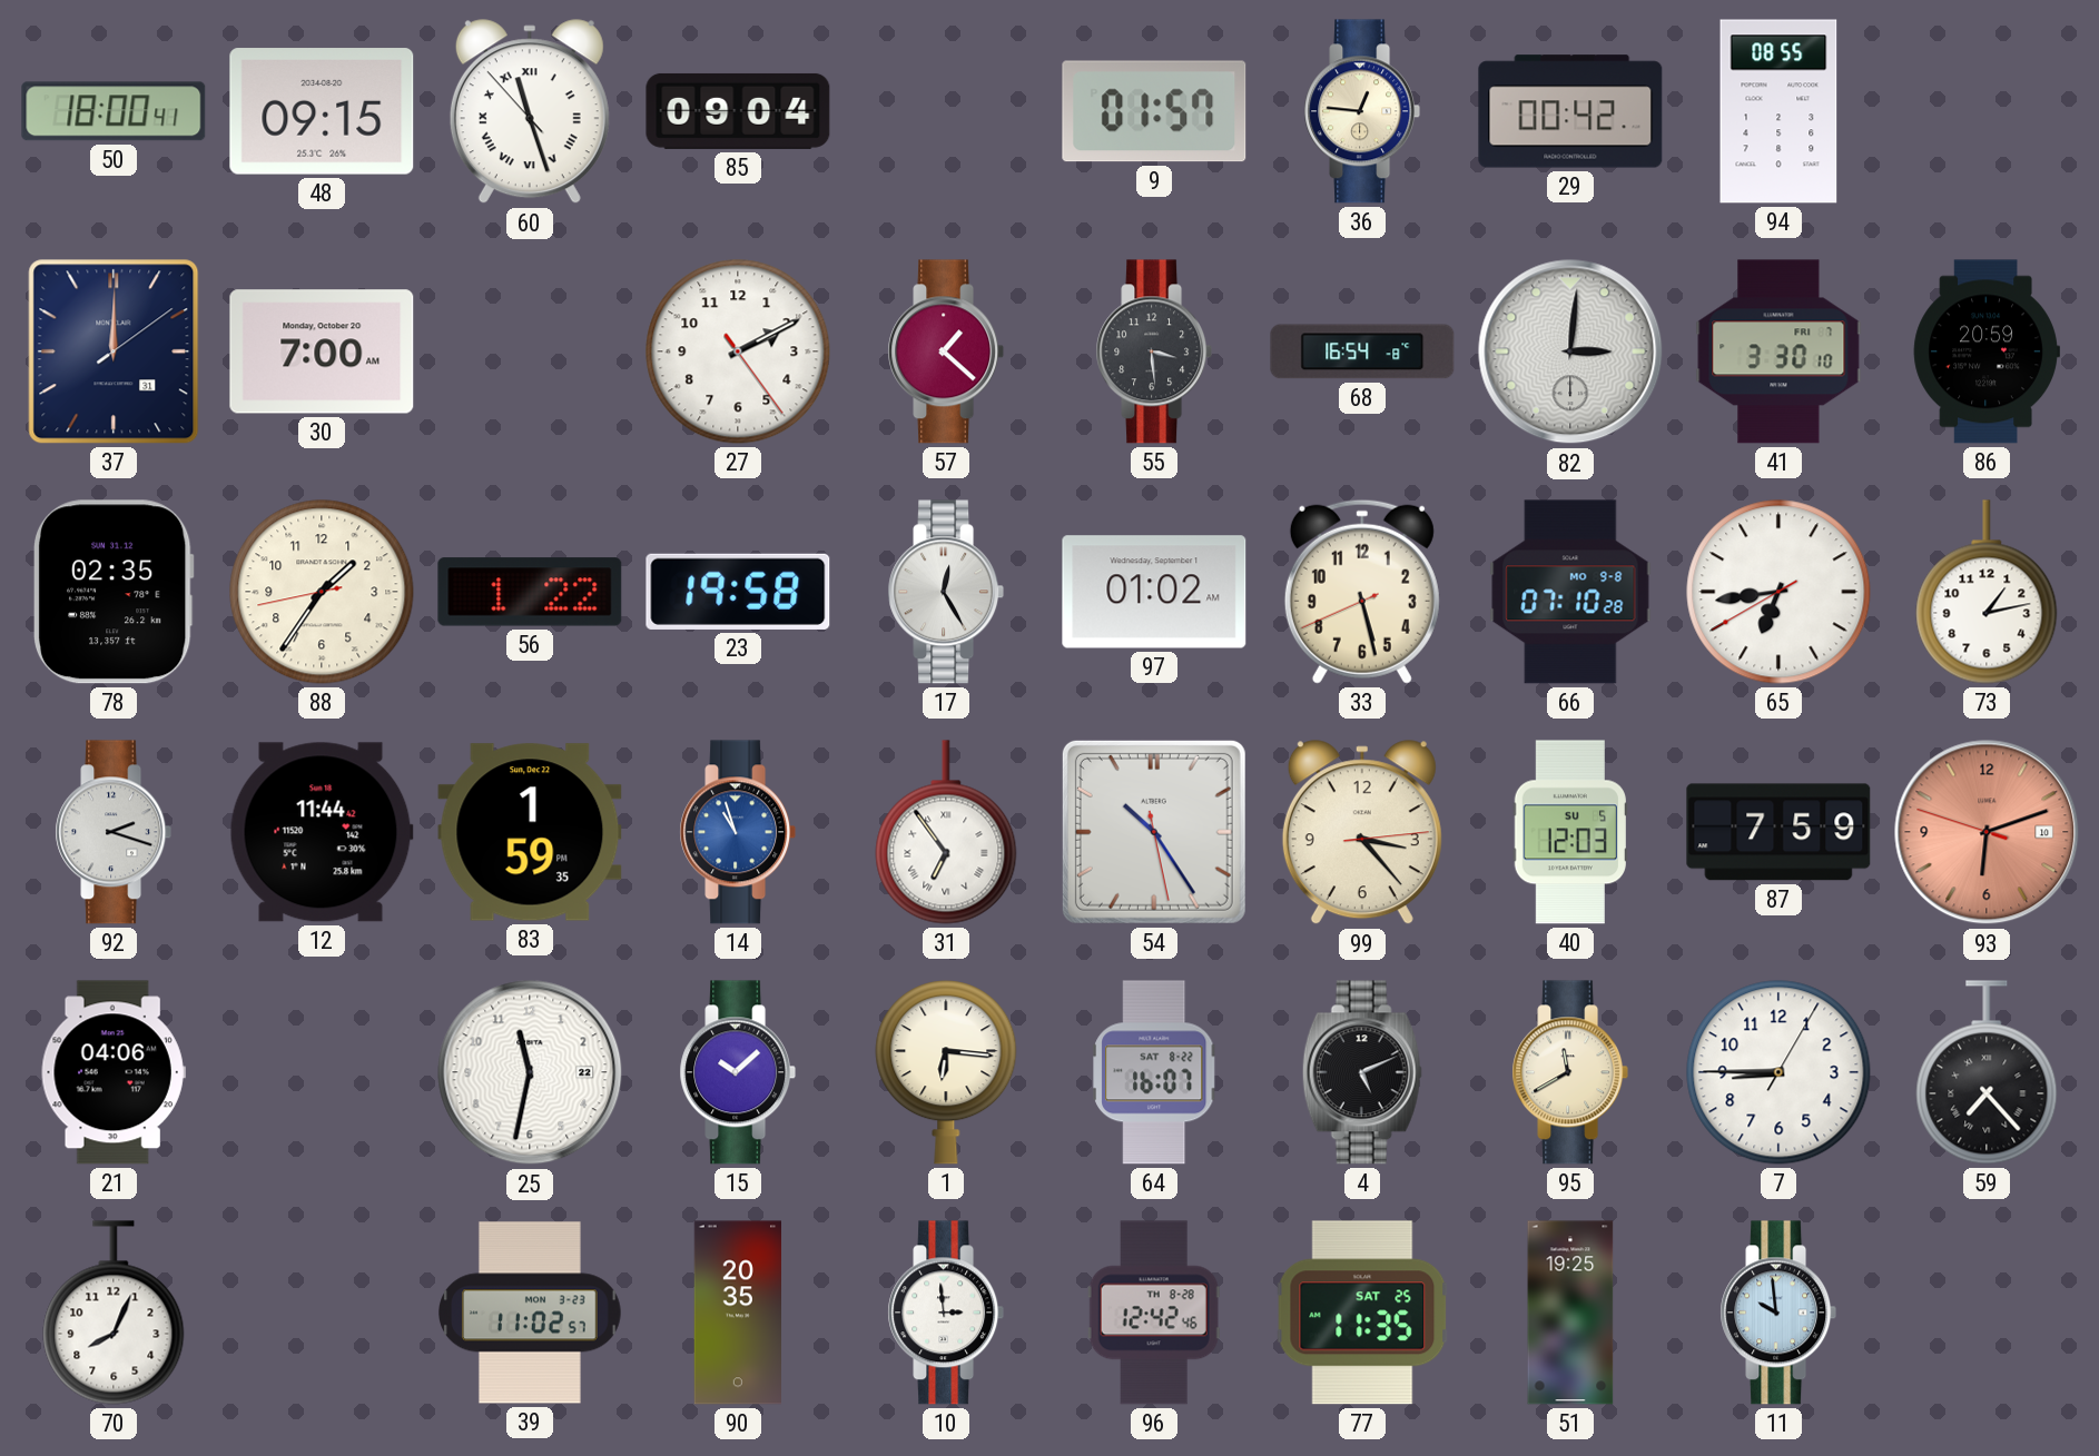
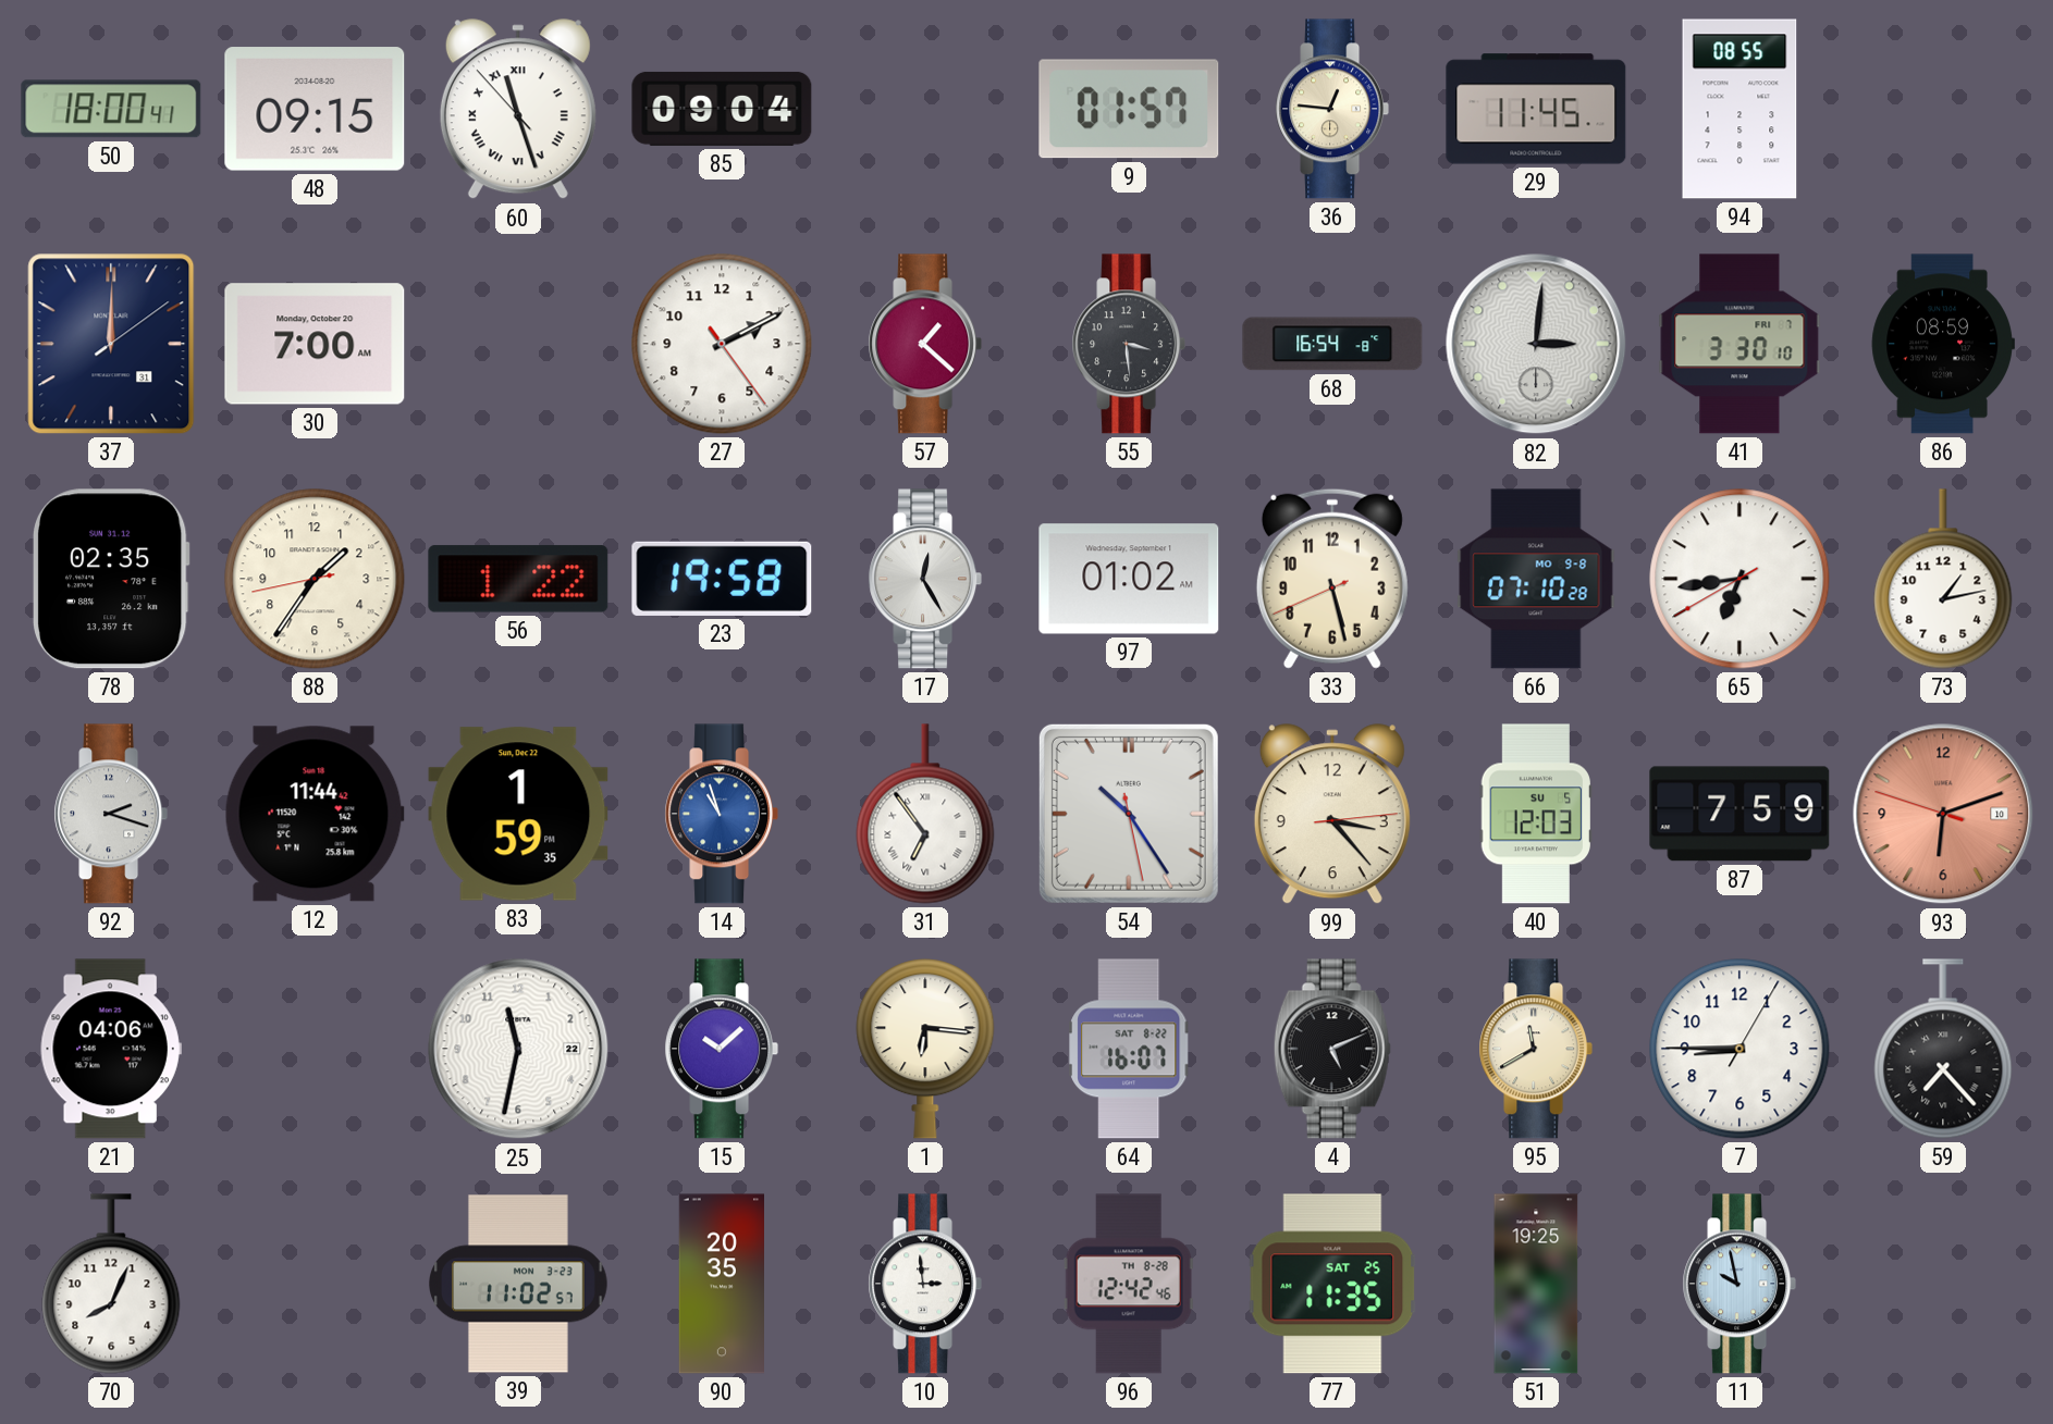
29: 00:42 -> 11:45 (1536, 109)
86: 20:59 -> 08:59 (1943, 344)
11: 9:59 -> 9:58 (1739, 1284)
